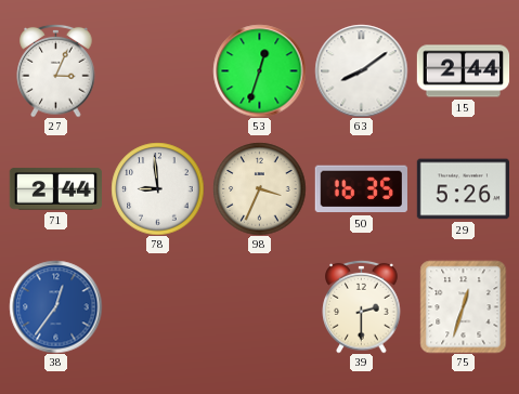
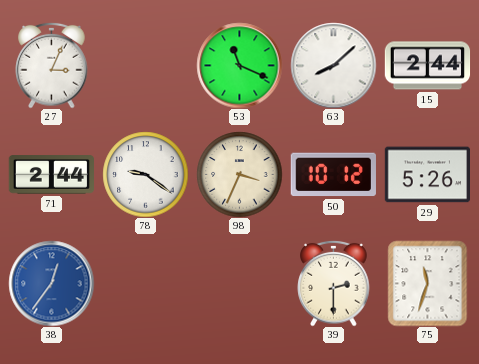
53: 12:33 -> 11:19 (239, 65)
63: 8:09 -> 8:08 (333, 65)
78: 8:59 -> 9:21 (145, 174)
50: 16:35 -> 10:12 (333, 175)
75: 12:33 -> 11:33 (428, 283)
